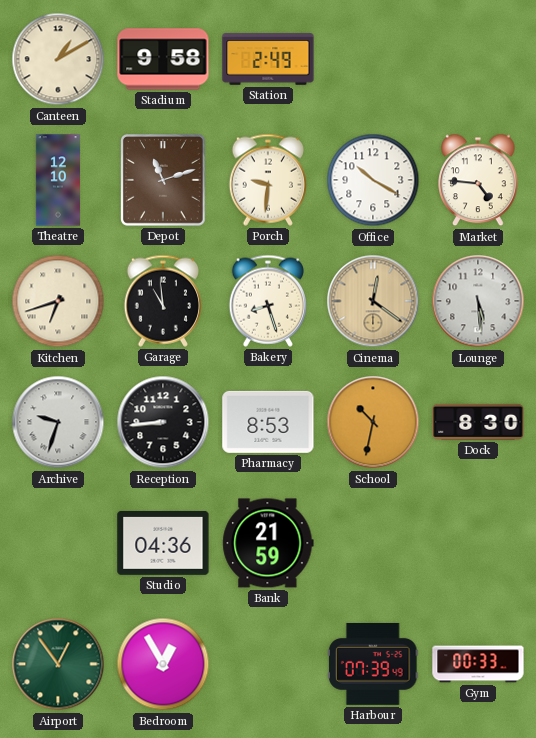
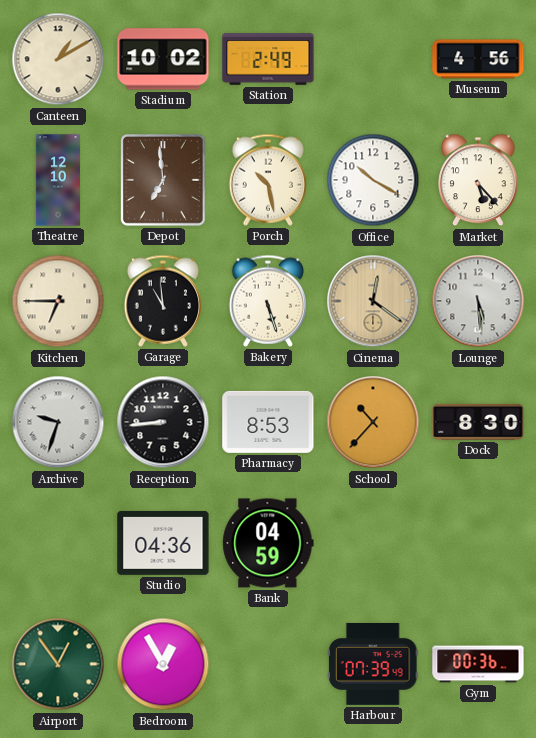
Stadium: 9:58 -> 10:02 (163, 59)
Museum: none -> 4:56 (478, 59)
Depot: 11:12 -> 6:59 (164, 181)
Porch: 9:31 -> 10:28 (267, 180)
Market: 4:46 -> 5:23 (478, 180)
Kitchen: 6:42 -> 6:45 (58, 301)
Bakery: 8:27 -> 5:27 (267, 301)
School: 10:32 -> 10:37 (373, 422)
Bank: 21:59 -> 04:59 (268, 543)
Gym: 00:33 -> 00:36 (478, 664)
